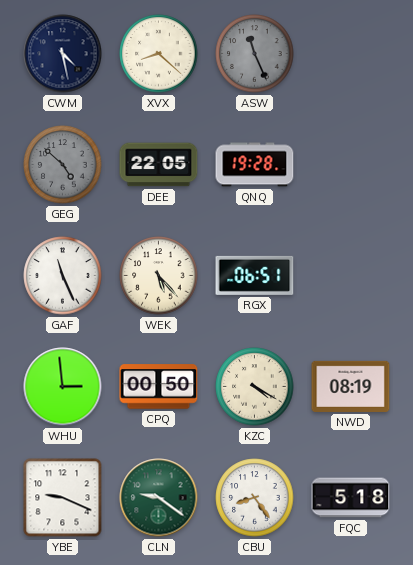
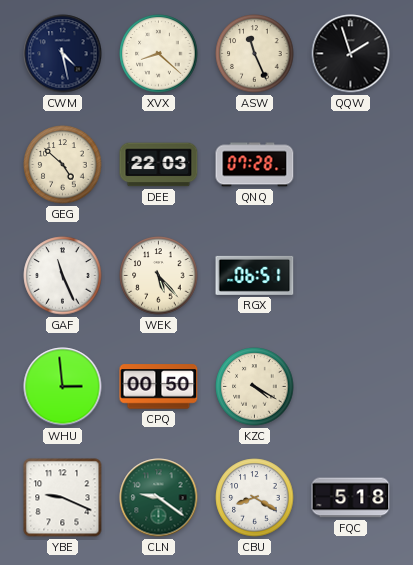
ASW dial: grey -> cream (255, 54)
QQW: none -> 1:57 (351, 54)
GEG dial: grey -> cream (63, 165)
DEE: 22:05 -> 22:03 (159, 165)
QNQ: 19:28 -> 07:28 (255, 165)
NWD: 08:19 -> none (351, 386)
CBU: 8:24 -> 8:20 (255, 498)
